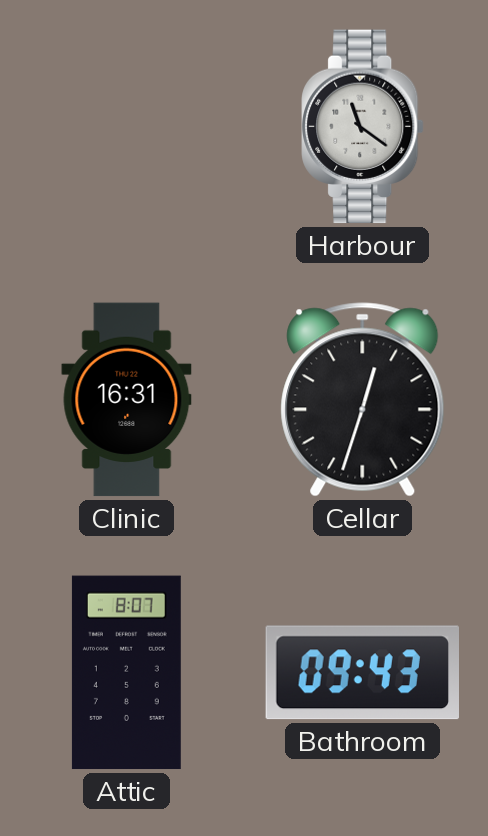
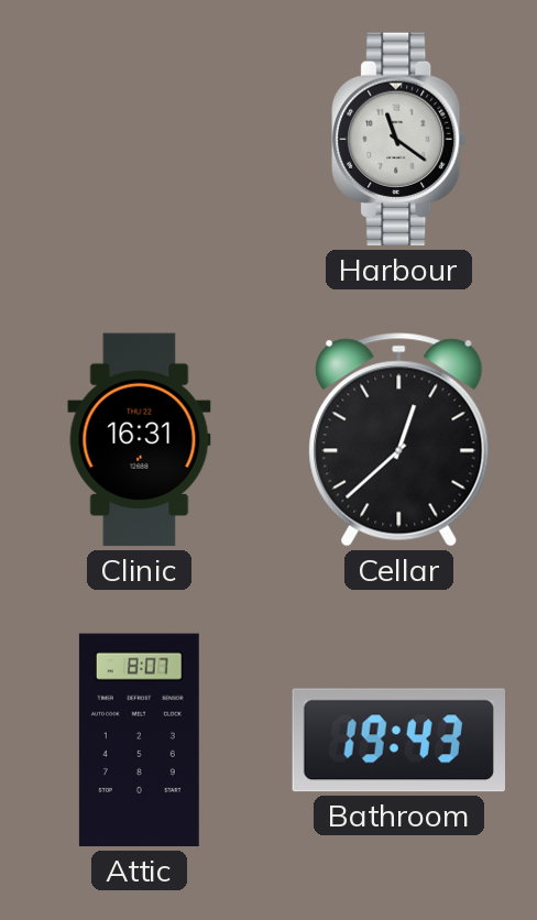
Cellar: 12:33 -> 12:38 (399, 440)
Bathroom: 09:43 -> 19:43 (398, 741)
